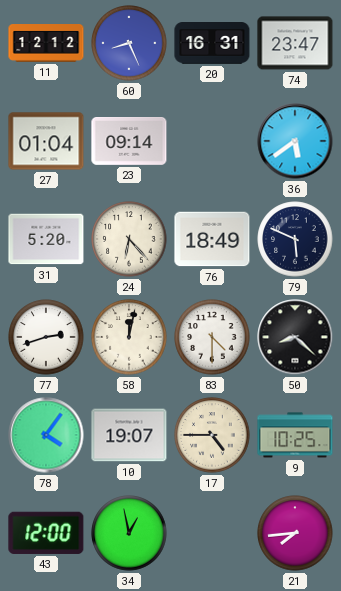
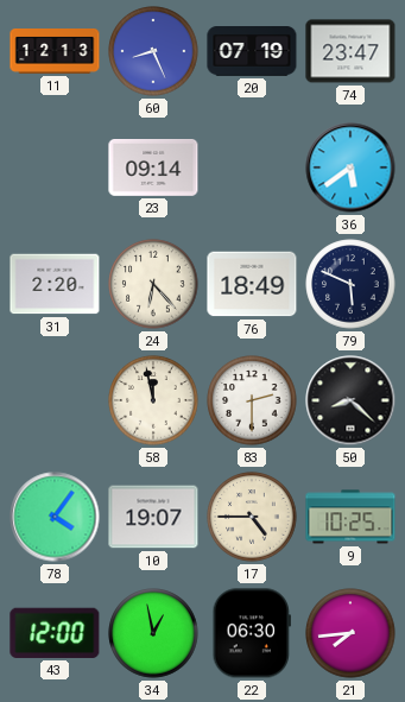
11: 12:12 -> 12:13 (55, 52)
20: 16:31 -> 07:19 (252, 51)
27: 01:04 -> none (46, 141)
31: 5:20 -> 2:20 (55, 284)
77: 2:42 -> none (46, 337)
58: 12:02 -> 11:58 (153, 400)
83: 4:30 -> 2:30 (252, 400)
22: none -> 06:30 (251, 633)
